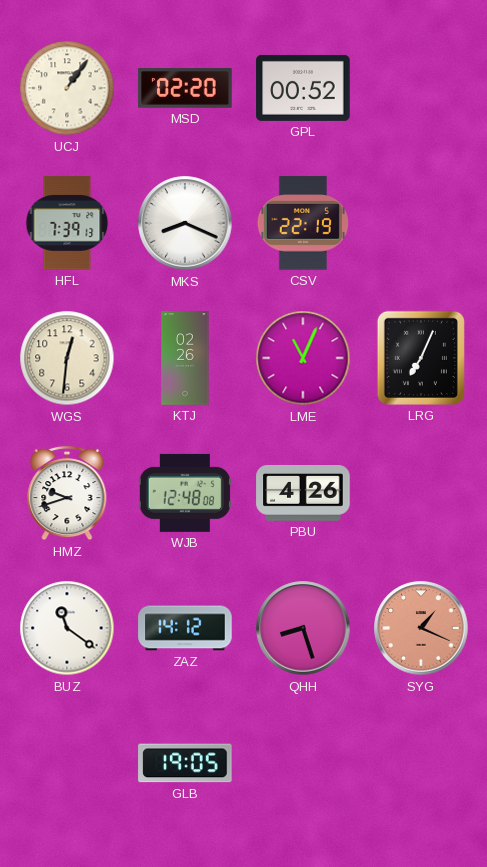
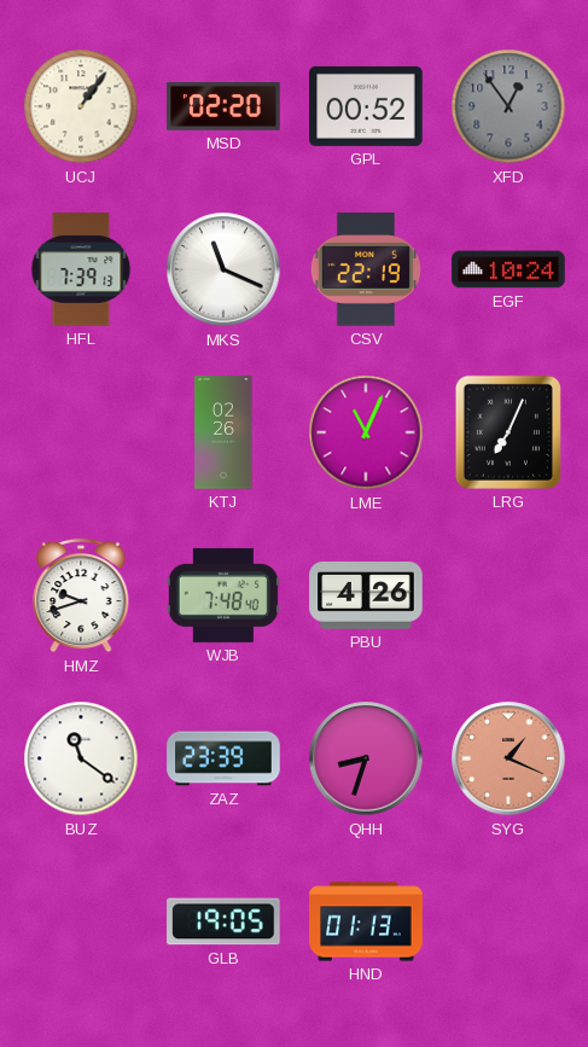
XFD: none -> 12:54 (508, 106)
MKS: 8:19 -> 11:19 (223, 269)
EGF: none -> 10:24 (508, 269)
WGS: 12:31 -> none (67, 358)
WJB: 12:48 -> 7:48 (223, 595)
ZAZ: 14:12 -> 23:39 (223, 758)
QHH: 8:27 -> 8:33 (366, 758)
HND: none -> 01:13 (366, 921)
